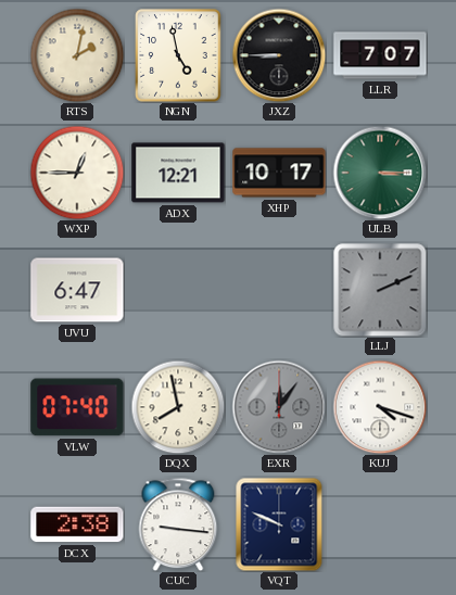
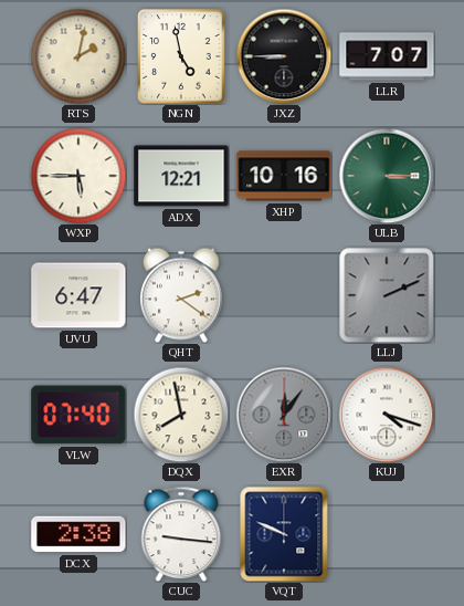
WXP: 12:45 -> 5:45 (78, 176)
XHP: 10:17 -> 10:16 (284, 176)
QHT: none -> 2:21 (181, 295)
